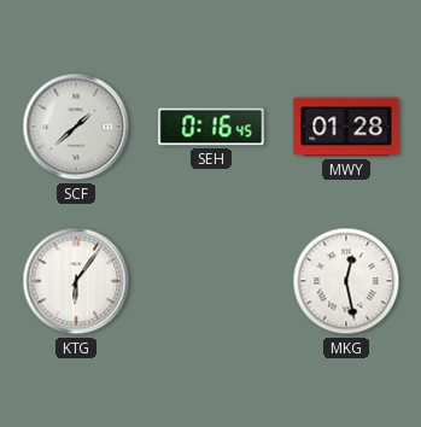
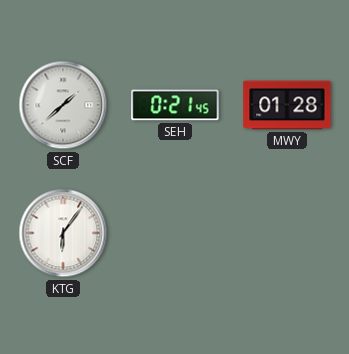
SEH: 0:16 -> 0:21 (175, 105)
MKG: 12:28 -> none (346, 281)
